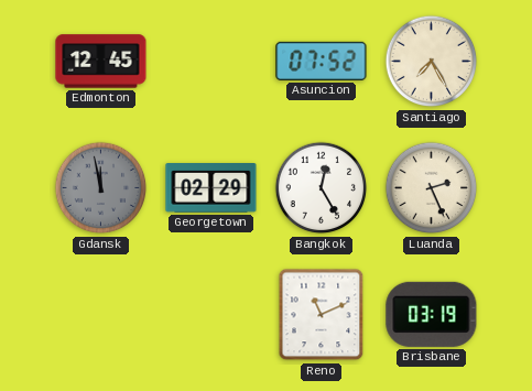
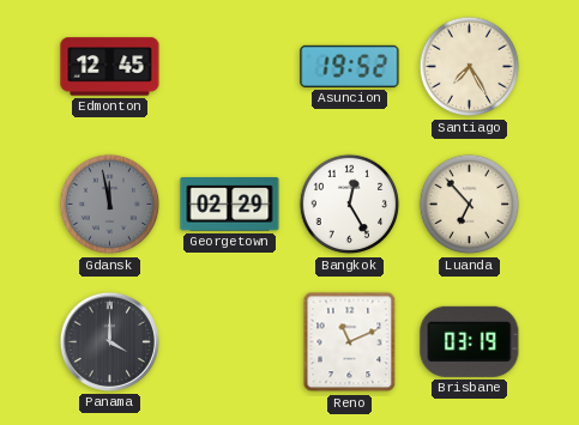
Asuncion: 07:52 -> 19:52 (350, 66)
Luanda: 2:26 -> 6:53 (470, 205)
Panama: none -> 4:00 (109, 341)
